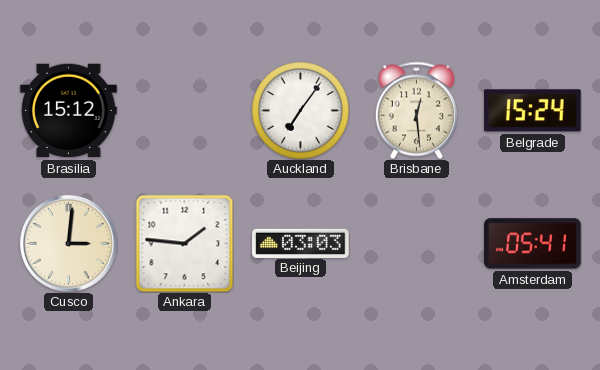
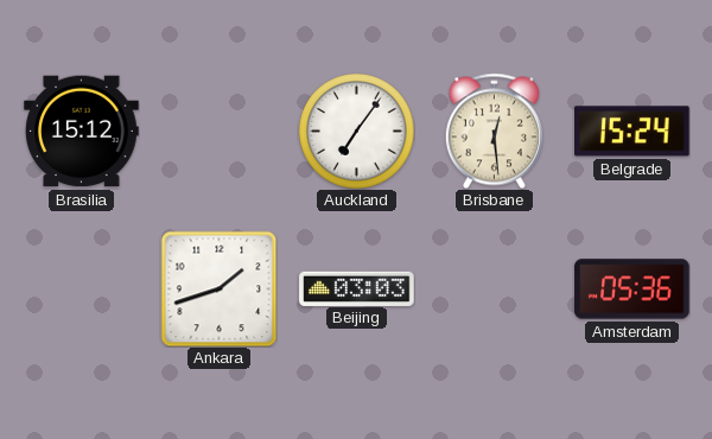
Cusco: 3:01 -> none (68, 243)
Ankara: 1:46 -> 1:42 (218, 288)
Amsterdam: 05:41 -> 05:36 (632, 290)
